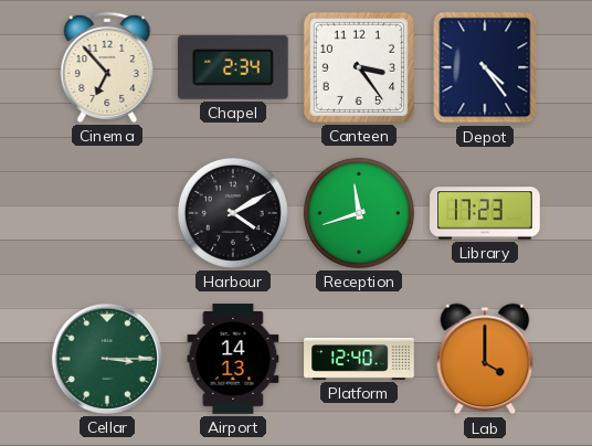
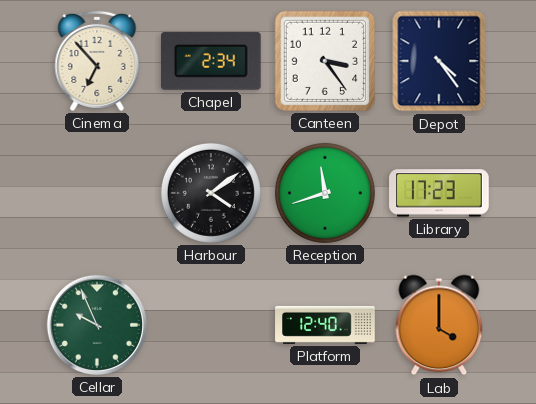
Harbour: 4:10 -> 4:09 (211, 193)
Cellar: 3:15 -> 9:56 (97, 325)
Airport: 14:13 -> none (233, 359)
